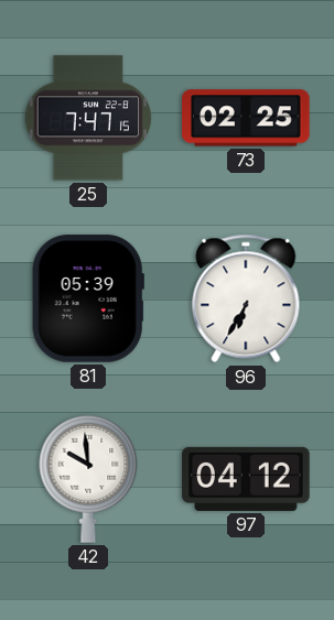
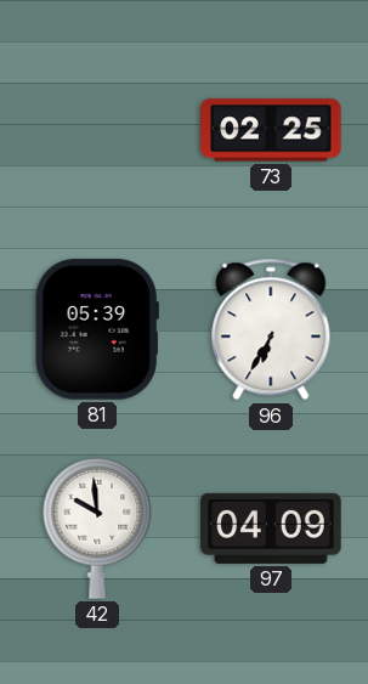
25: 7:47 -> none (87, 118)
97: 04:12 -> 04:09 (271, 528)
